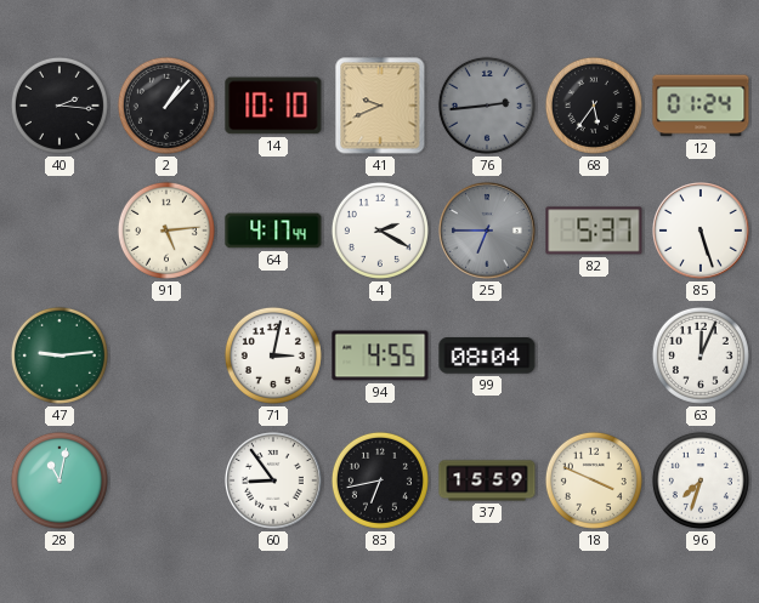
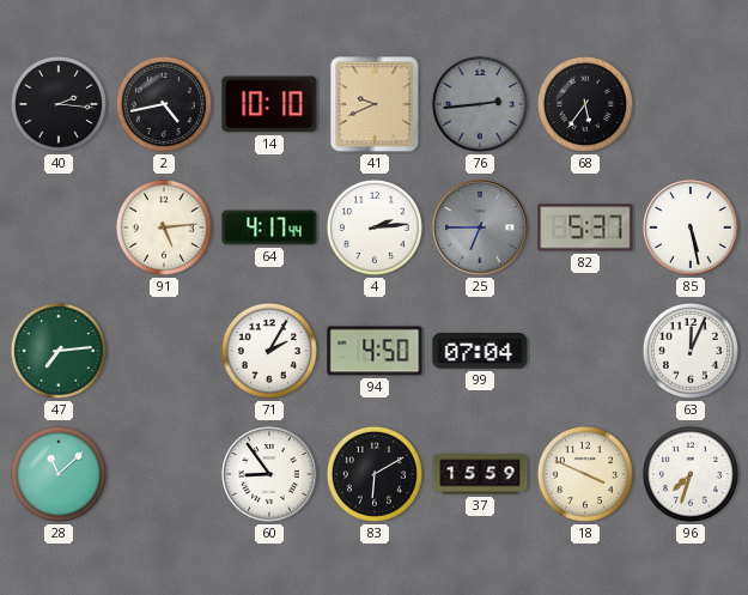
2: 1:07 -> 4:43 (164, 104)
12: 01:24 -> none (701, 106)
4: 2:20 -> 2:14 (375, 227)
85: 5:27 -> 5:28 (692, 229)
47: 9:14 -> 7:14 (59, 351)
71: 3:02 -> 2:05 (269, 351)
94: 4:55 -> 4:50 (375, 351)
99: 08:04 -> 07:04 (480, 351)
28: 11:02 -> 11:08 (59, 474)
83: 6:43 -> 6:10 (375, 474)
